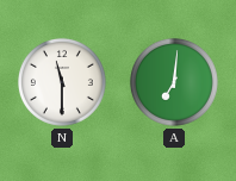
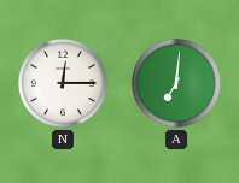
N: 11:30 -> 12:15 (63, 83)
